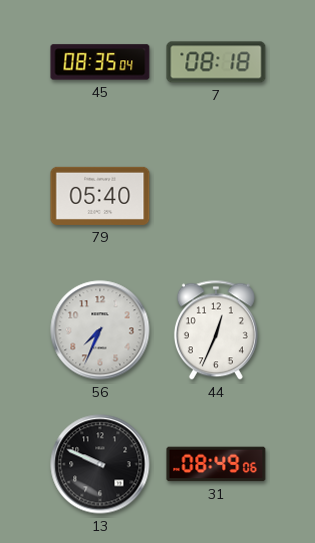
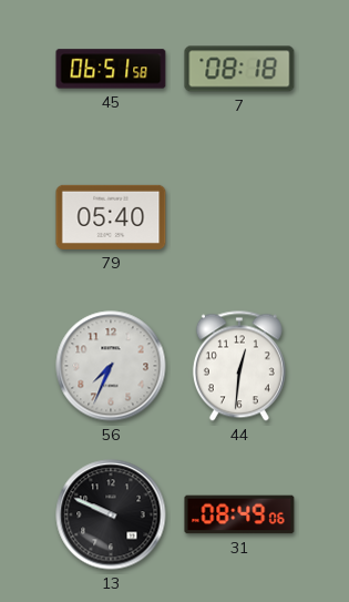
45: 08:35 -> 06:51 (111, 69)
44: 12:34 -> 12:31 (239, 366)
